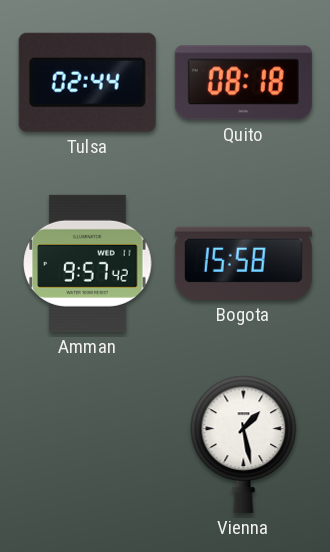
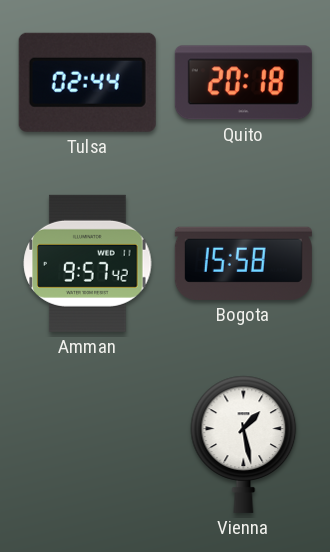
Quito: 08:18 -> 20:18 (243, 83)
